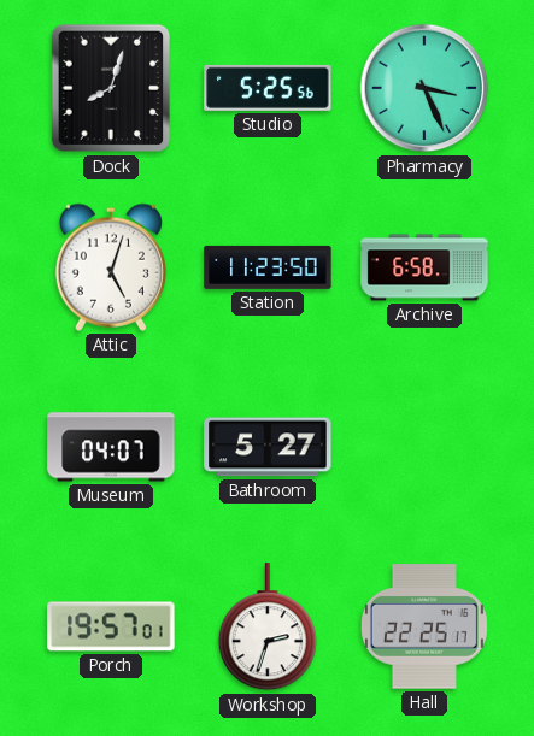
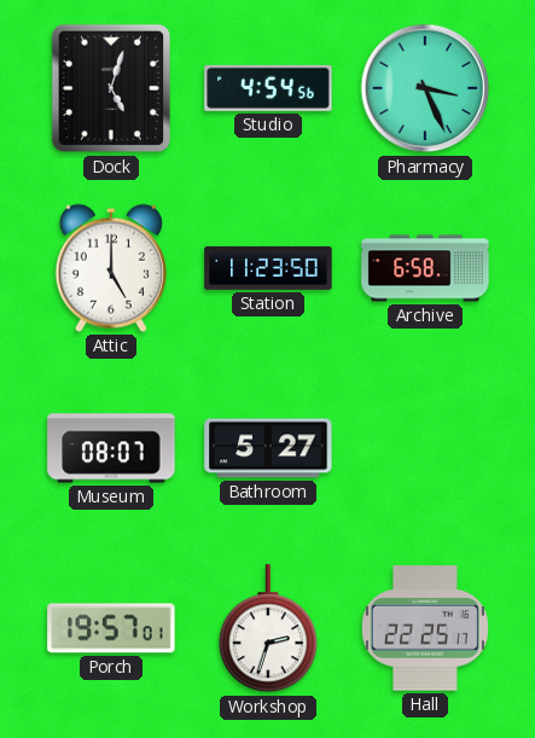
Dock: 8:03 -> 5:03 (111, 88)
Studio: 5:25 -> 4:54 (268, 88)
Attic: 5:03 -> 5:00 (111, 268)
Museum: 04:07 -> 08:07 (111, 448)
